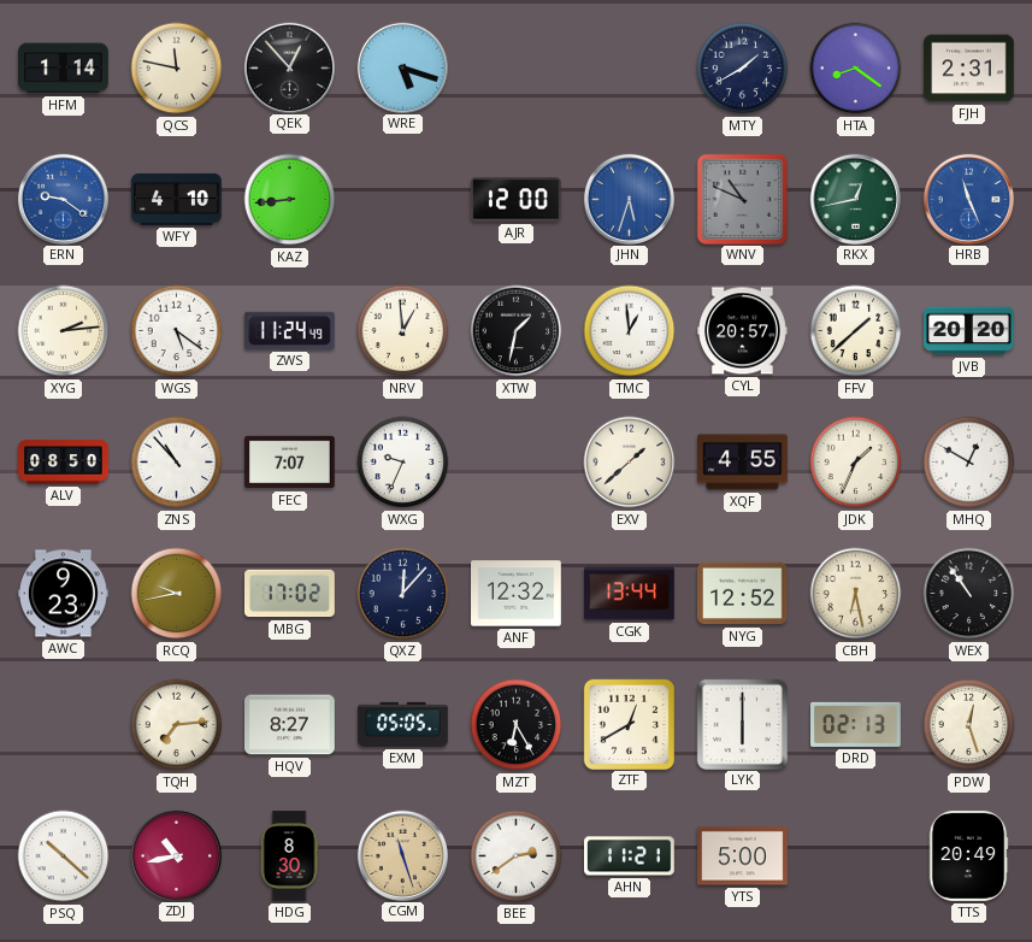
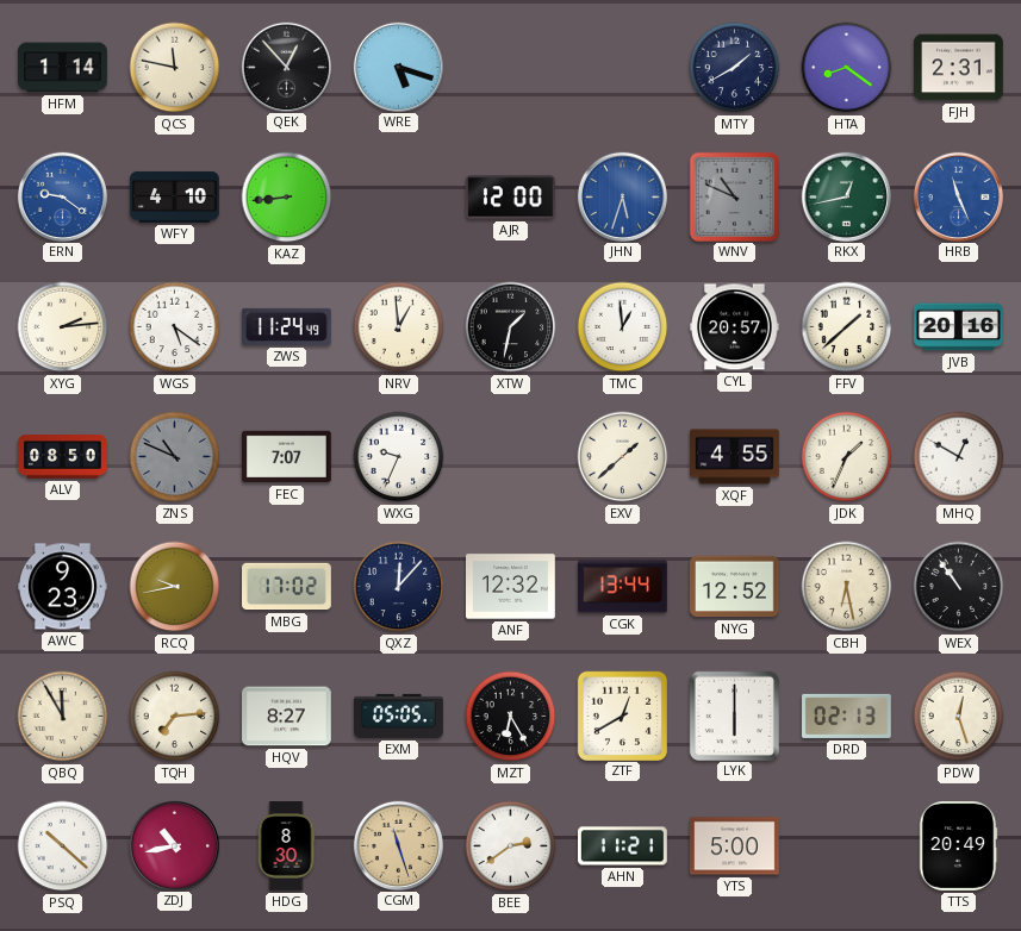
JVB: 20:20 -> 20:16 (959, 327)
ZNS: 10:53 -> 10:49 (175, 457)
ZNS dial: white -> grey (175, 457)
QBQ: none -> 11:55 (63, 717)
